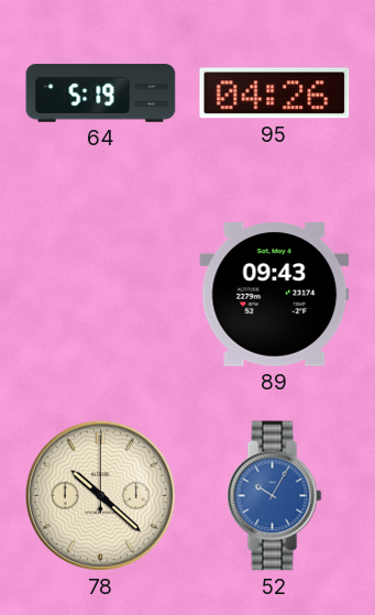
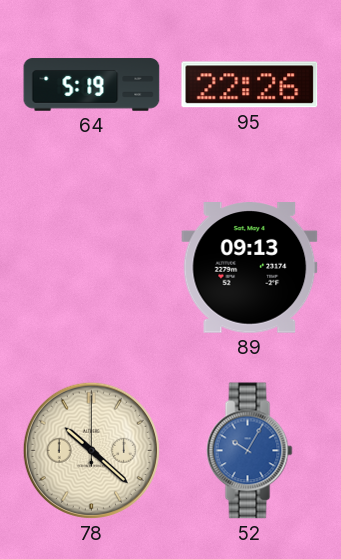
95: 04:26 -> 22:26 (250, 85)
89: 09:43 -> 09:13 (250, 268)
